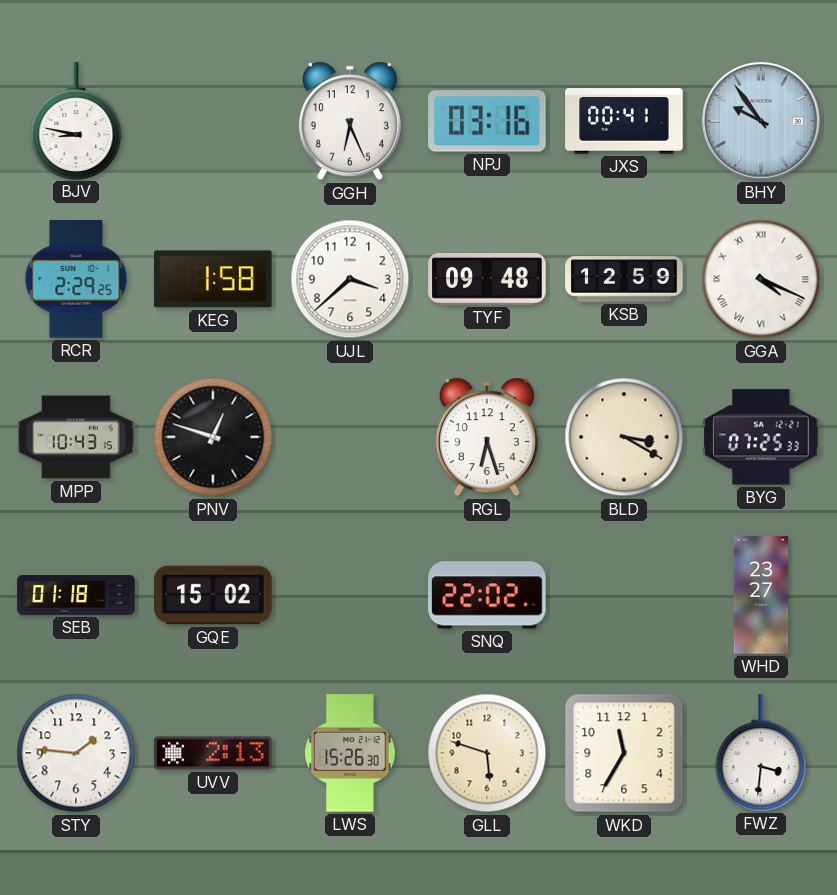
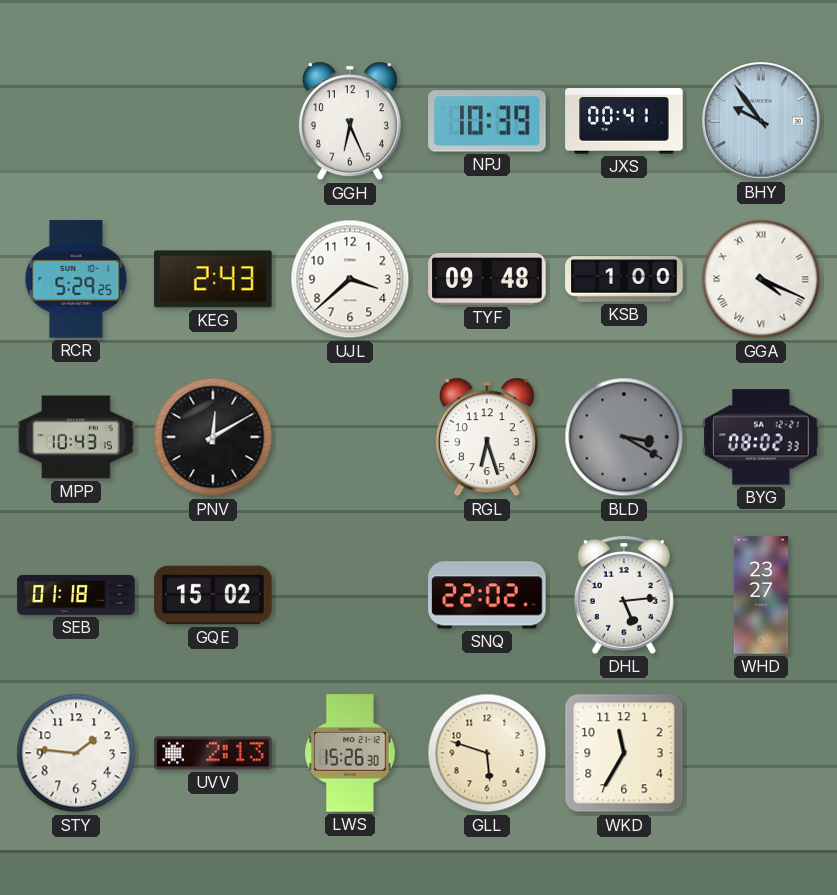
BJV: 8:47 -> none (76, 121)
NPJ: 03:16 -> 10:39 (487, 121)
RCR: 2:29 -> 5:29 (76, 279)
KEG: 1:58 -> 2:43 (213, 279)
KSB: 12:59 -> 1:00 (624, 279)
PNV: 12:48 -> 12:10 (213, 437)
BLD dial: cream -> grey (624, 437)
BYG: 07:25 -> 08:02 (761, 437)
DHL: none -> 5:14 (624, 596)
FWZ: 3:31 -> none (761, 753)
